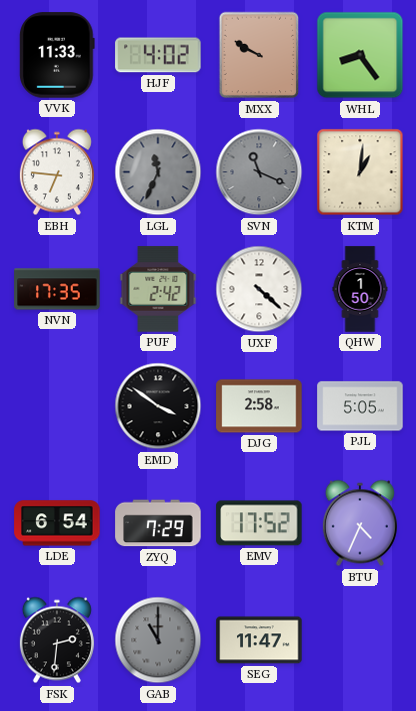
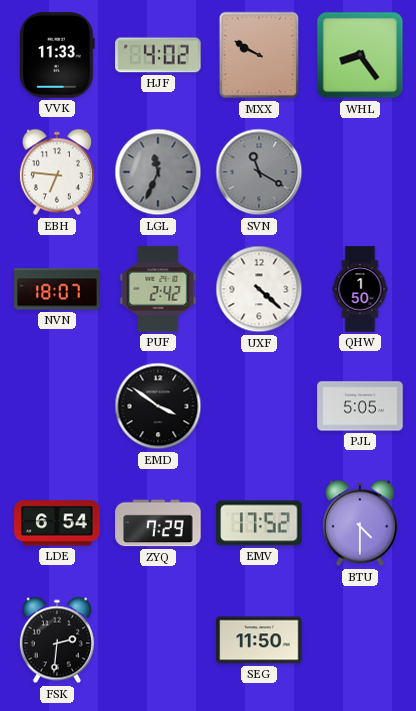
SVN: 11:19 -> 11:20 (259, 172)
KTM: 1:01 -> none (360, 172)
NVN: 17:35 -> 18:07 (57, 289)
DJG: 2:58 -> none (259, 406)
BTU: 4:34 -> 4:30 (360, 523)
GAB: 11:00 -> none (158, 640)
SEG: 11:47 -> 11:50 (259, 640)
